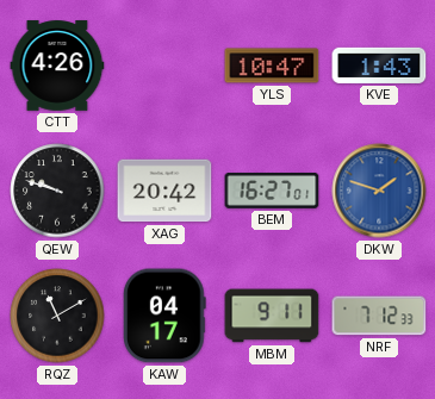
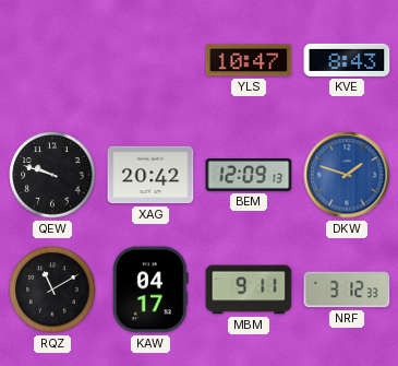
CTT: 4:26 -> none (57, 66)
KVE: 1:43 -> 8:43 (347, 60)
BEM: 16:27 -> 12:09 (249, 176)
NRF: 7:12 -> 3:12 (347, 290)
